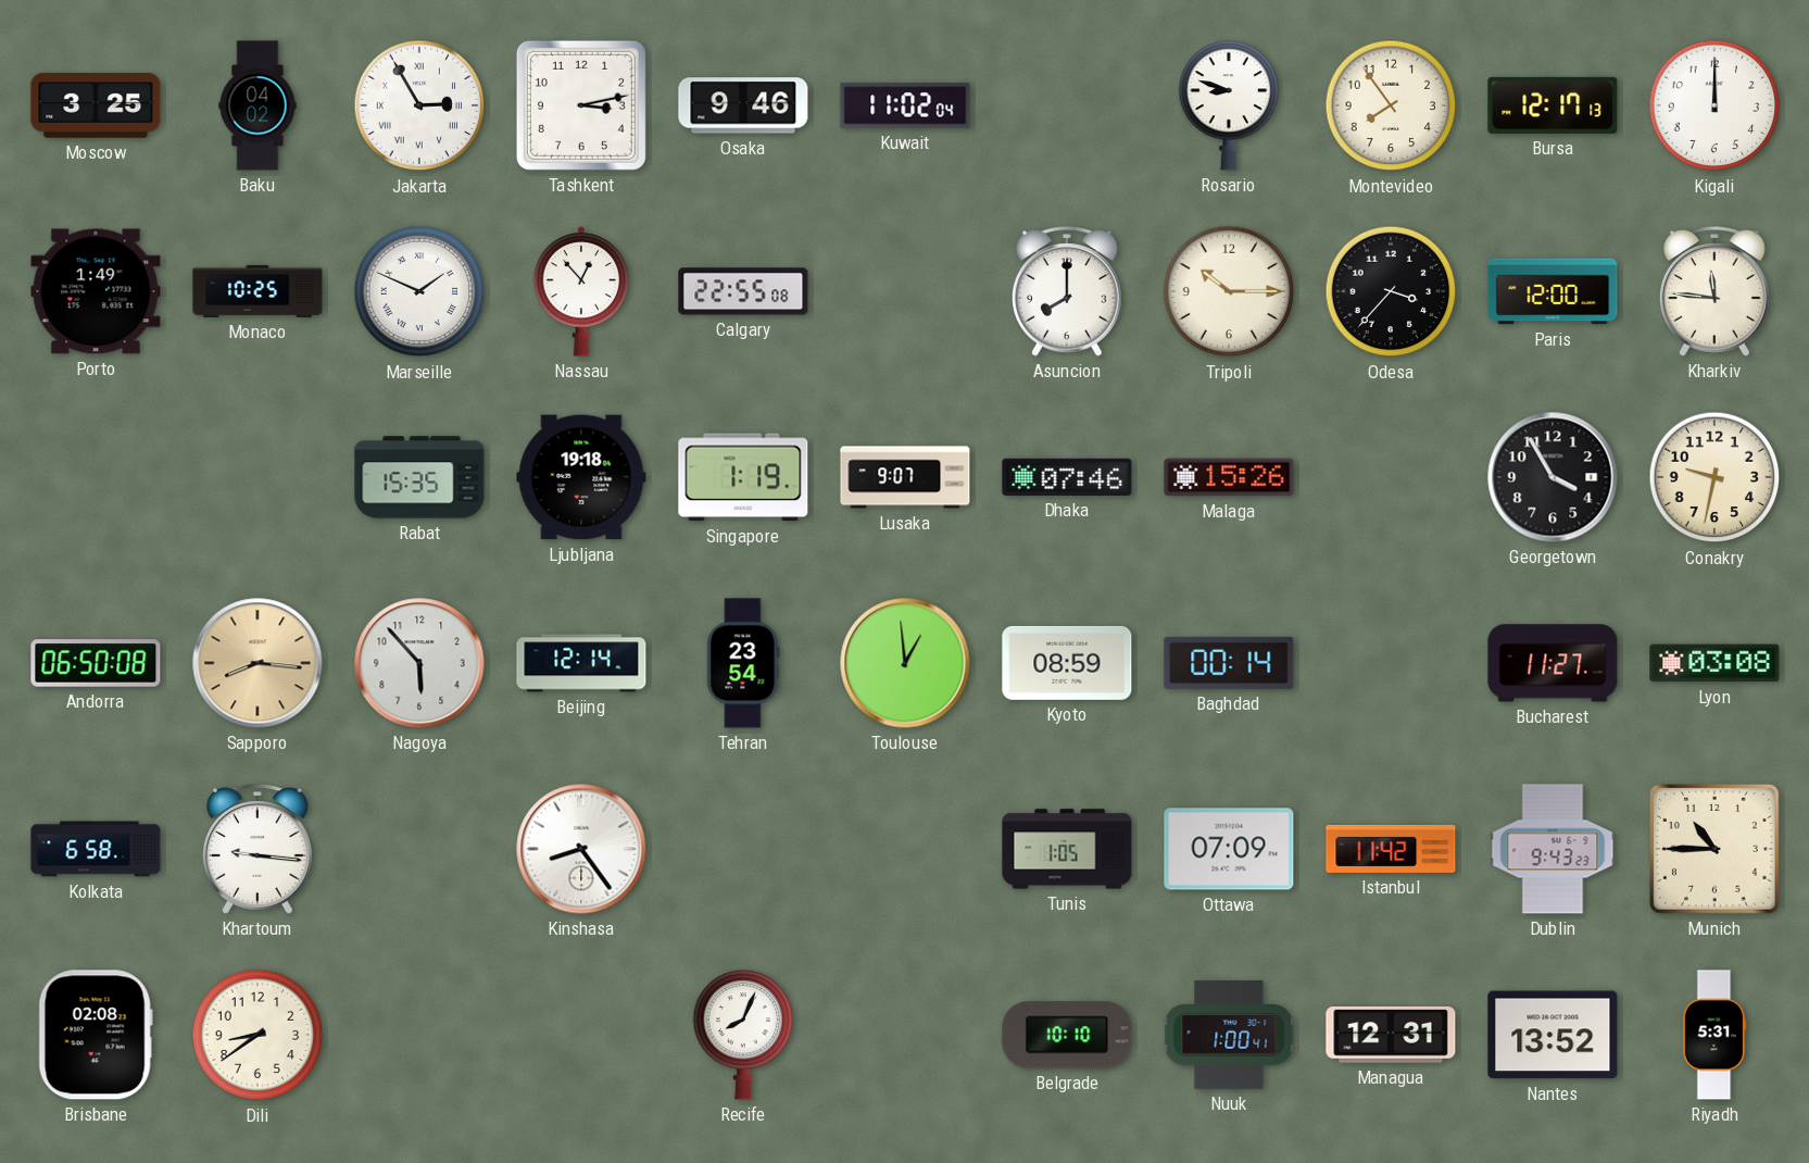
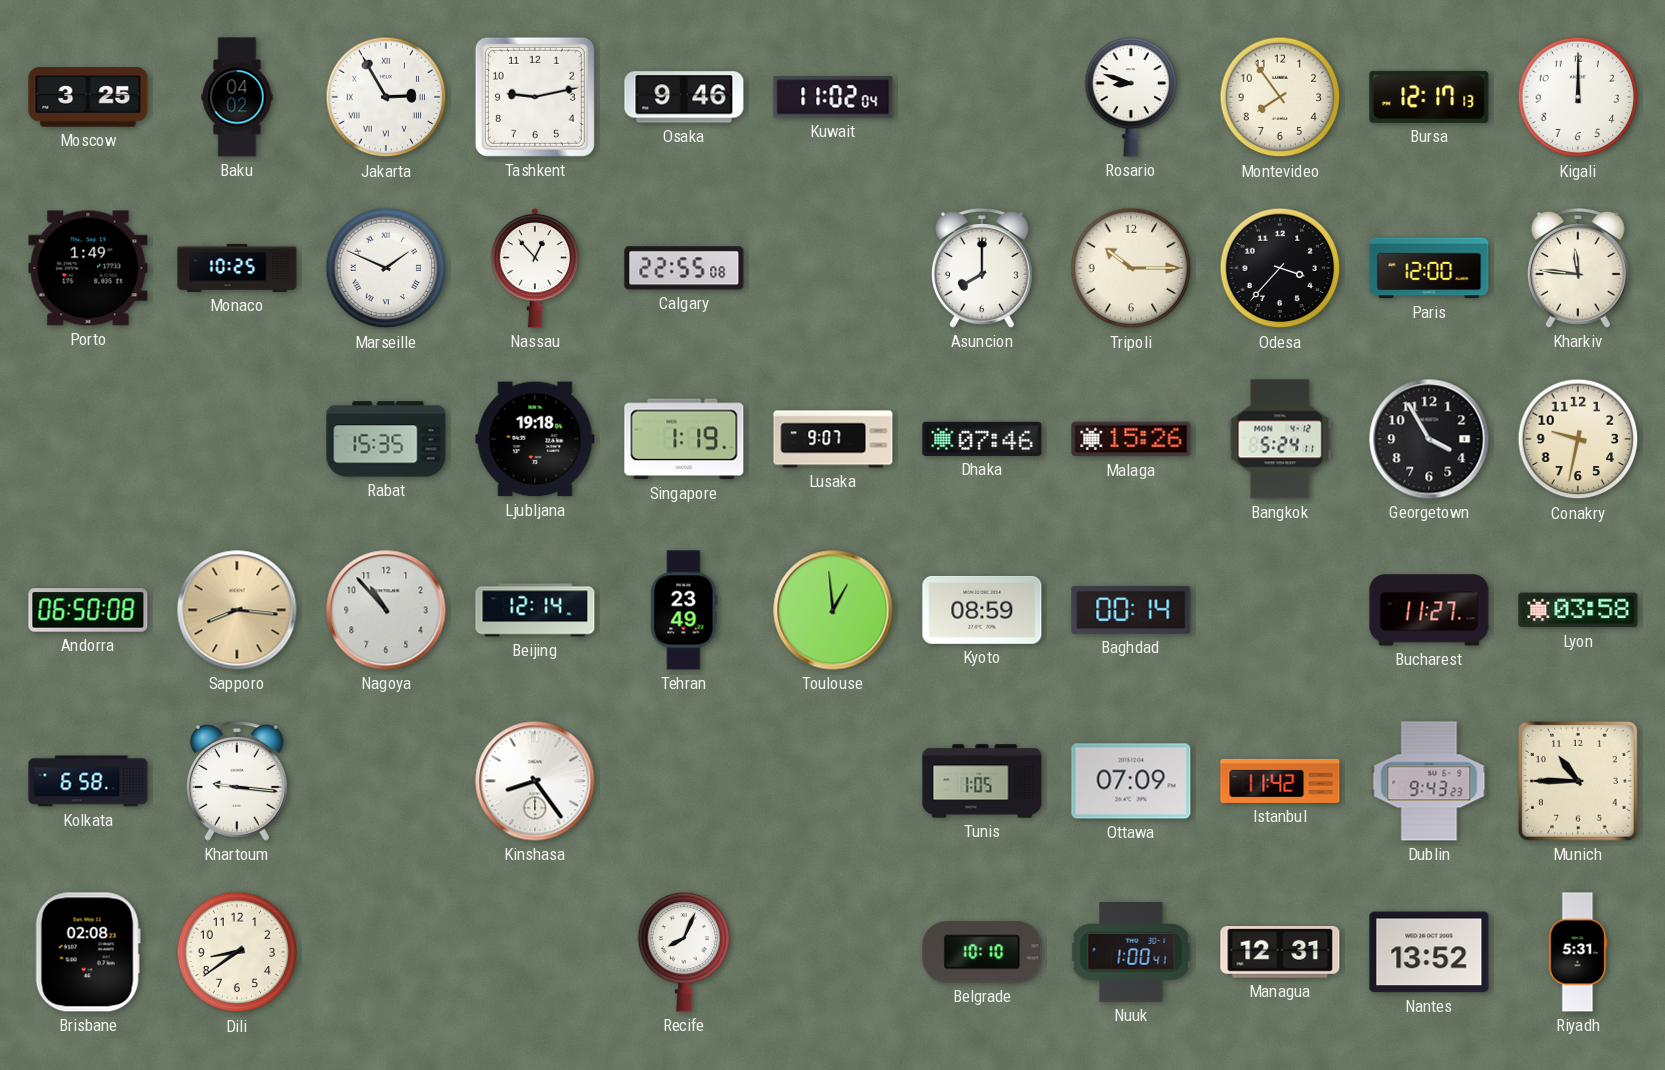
Tashkent: 3:13 -> 9:13 (535, 97)
Bangkok: none -> 5:24 (1280, 439)
Nagoya: 5:53 -> 10:53 (386, 610)
Tehran: 23:54 -> 23:49 (684, 610)
Lyon: 03:08 -> 03:58 (1578, 610)
